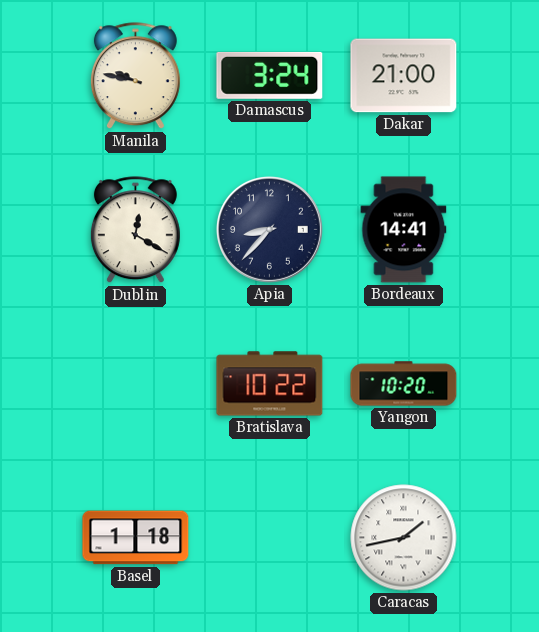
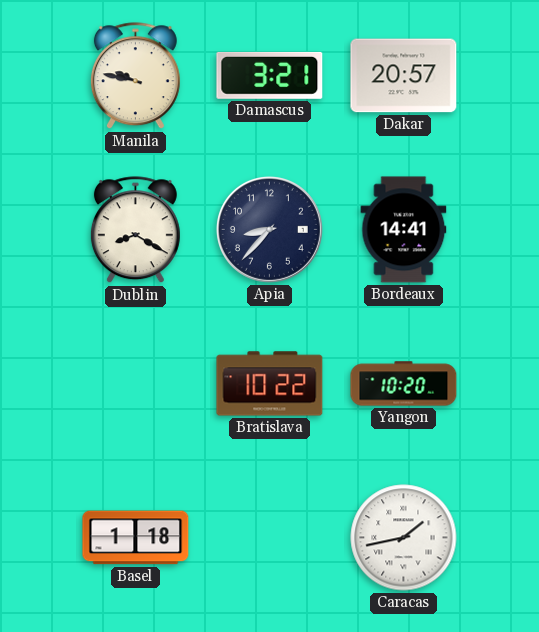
Damascus: 3:24 -> 3:21 (270, 75)
Dakar: 21:00 -> 20:57 (404, 76)
Dublin: 12:20 -> 8:20 (135, 230)
